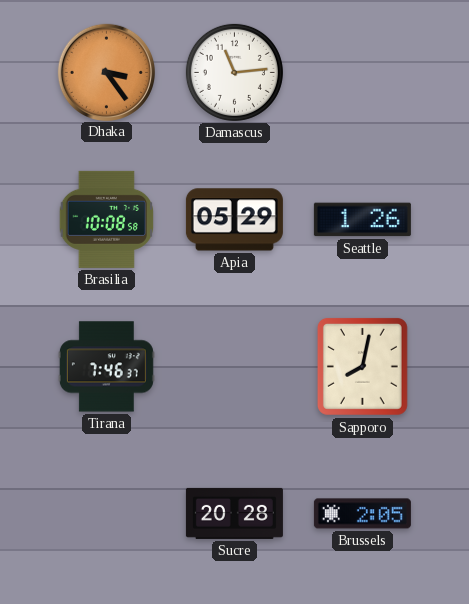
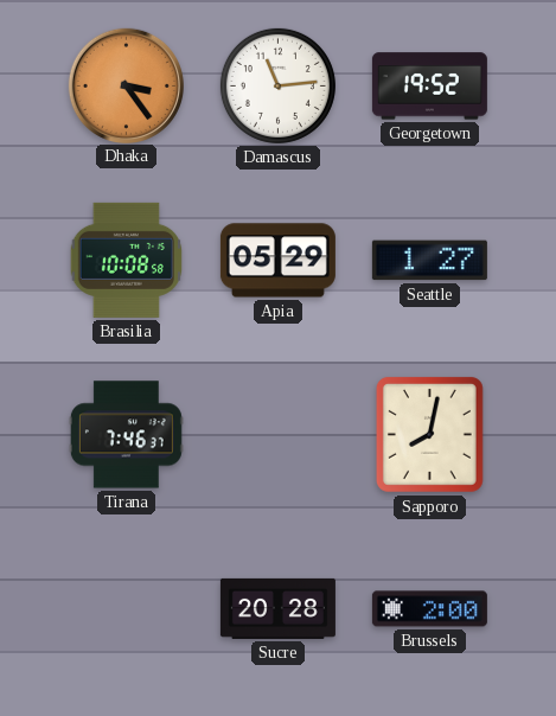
Georgetown: none -> 19:52 (429, 87)
Seattle: 1:26 -> 1:27 (429, 261)
Brussels: 2:05 -> 2:00 (429, 609)
